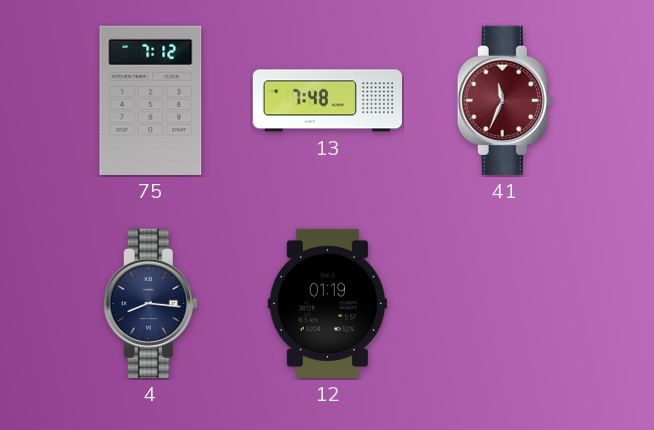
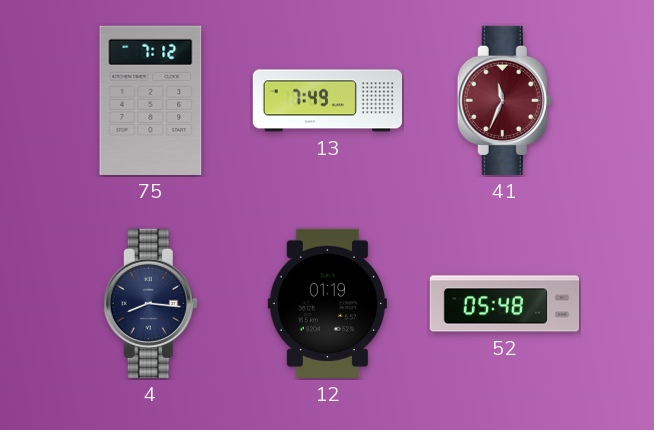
13: 7:48 -> 7:49 (327, 101)
52: none -> 05:48 (505, 304)
